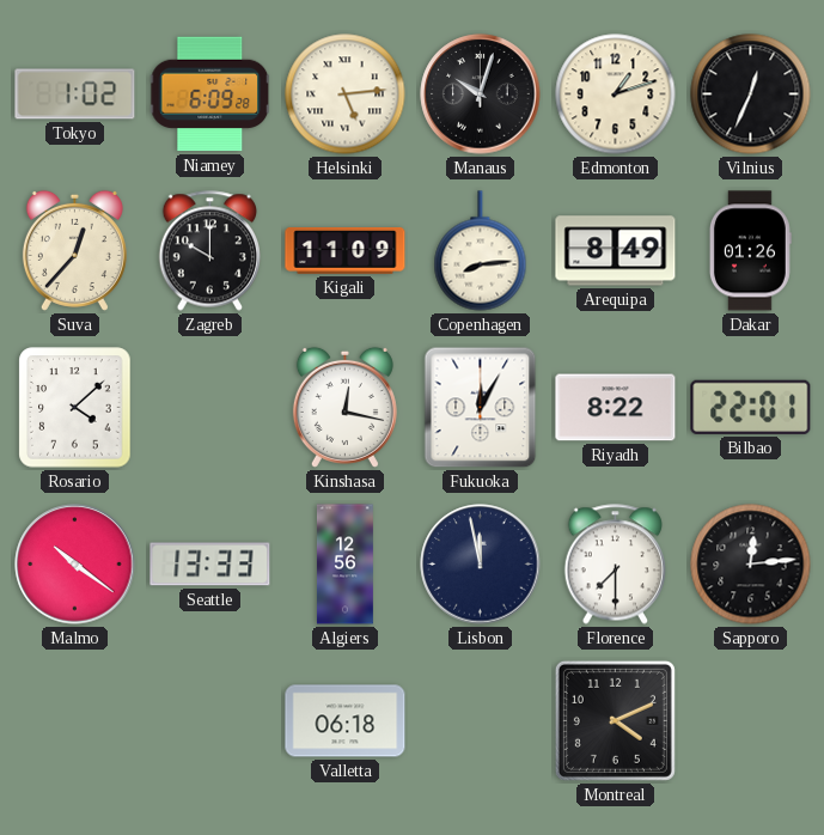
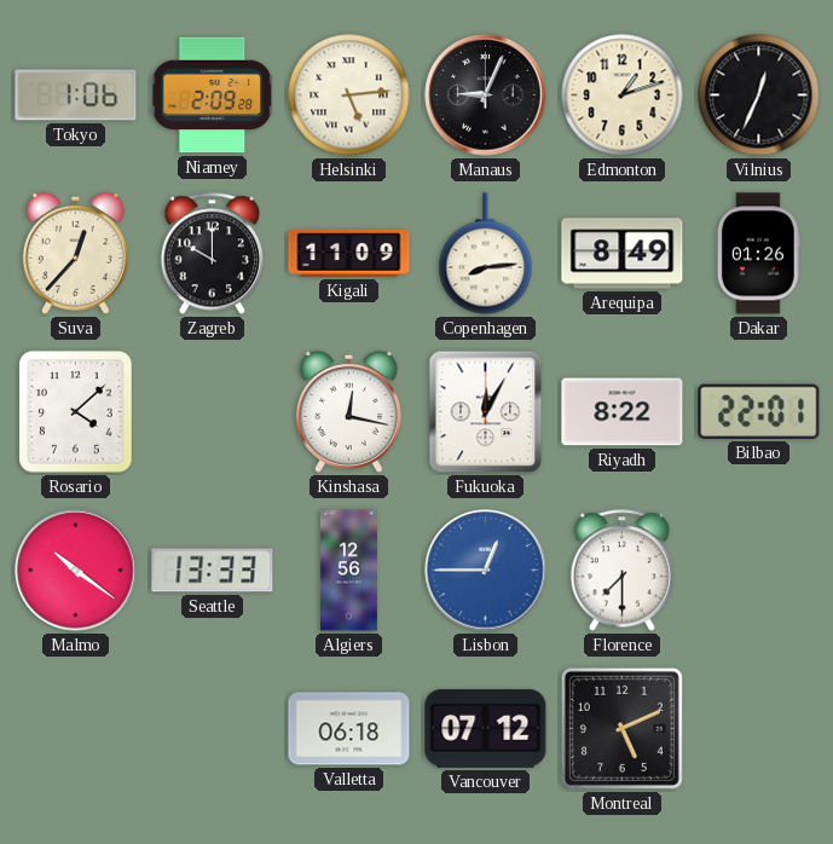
Tokyo: 1:02 -> 1:06 (76, 96)
Niamey: 6:09 -> 2:09 (213, 96)
Manaus: 10:03 -> 9:04 (486, 96)
Lisbon: 11:58 -> 12:45 (486, 571)
Lisbon dial: navy -> blue (486, 571)
Sapporo: 12:14 -> none (751, 565)
Vancouver: none -> 07:12 (486, 729)
Montreal: 4:11 -> 5:11 (621, 728)
